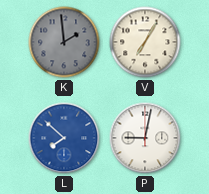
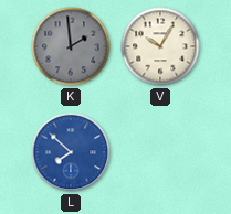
V: 7:05 -> 10:05 (160, 46)
P: 9:02 -> none (145, 138)
